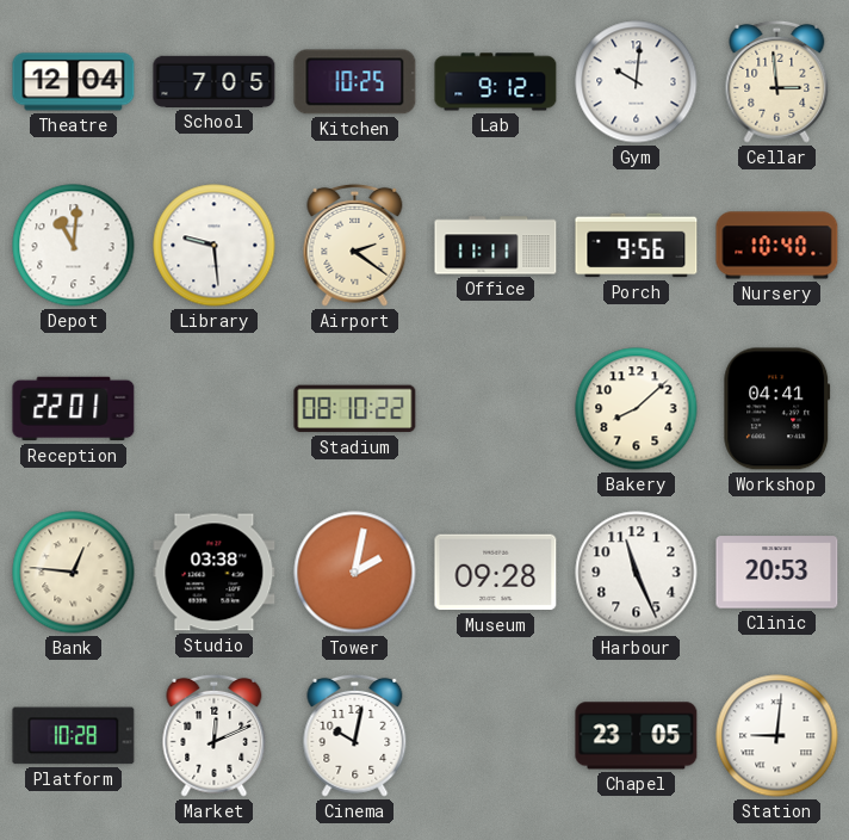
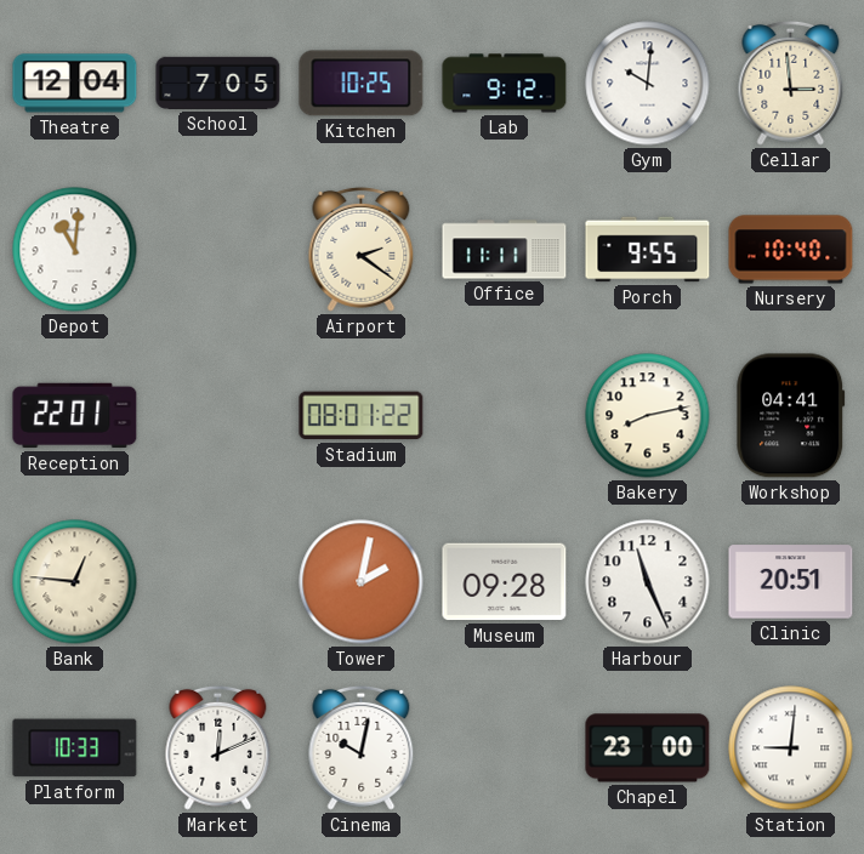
Library: 9:29 -> none (215, 246)
Porch: 9:56 -> 9:55 (648, 250)
Stadium: 08:10 -> 08:01 (362, 416)
Bakery: 8:08 -> 8:13 (648, 416)
Studio: 03:38 -> none (215, 573)
Clinic: 20:53 -> 20:51 (791, 582)
Platform: 10:28 -> 10:33 (75, 748)
Chapel: 23:05 -> 23:00 (648, 748)
